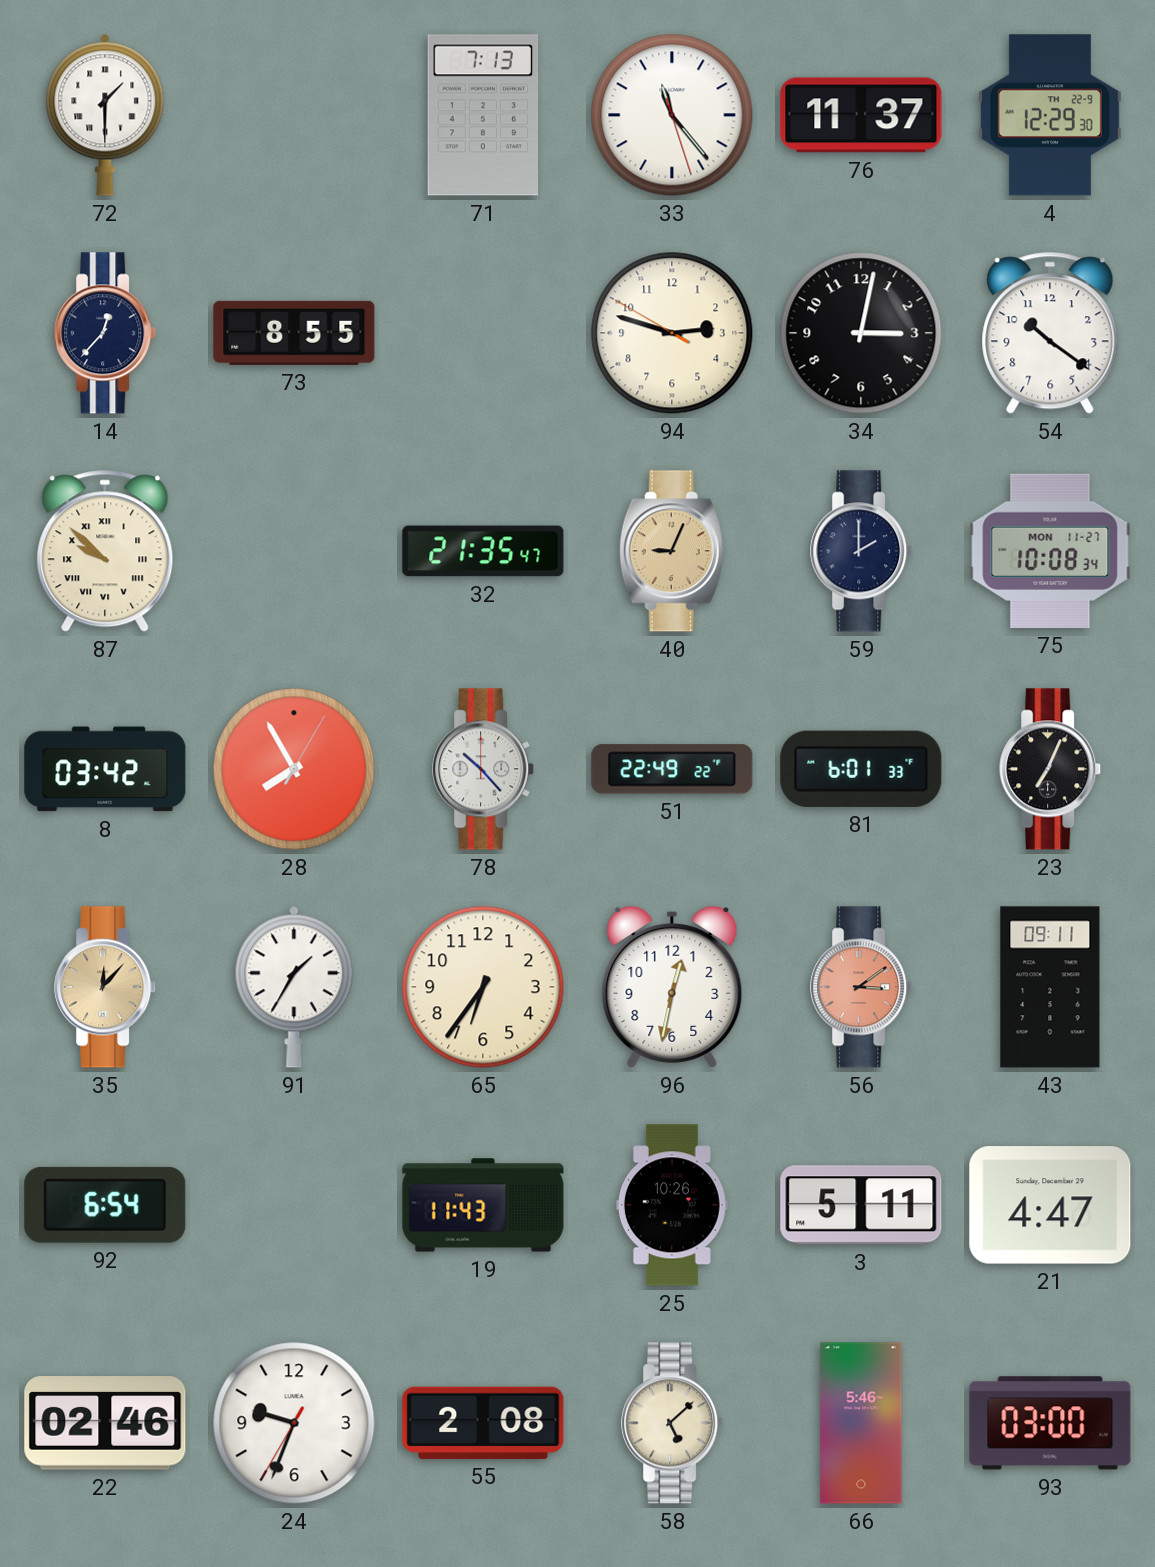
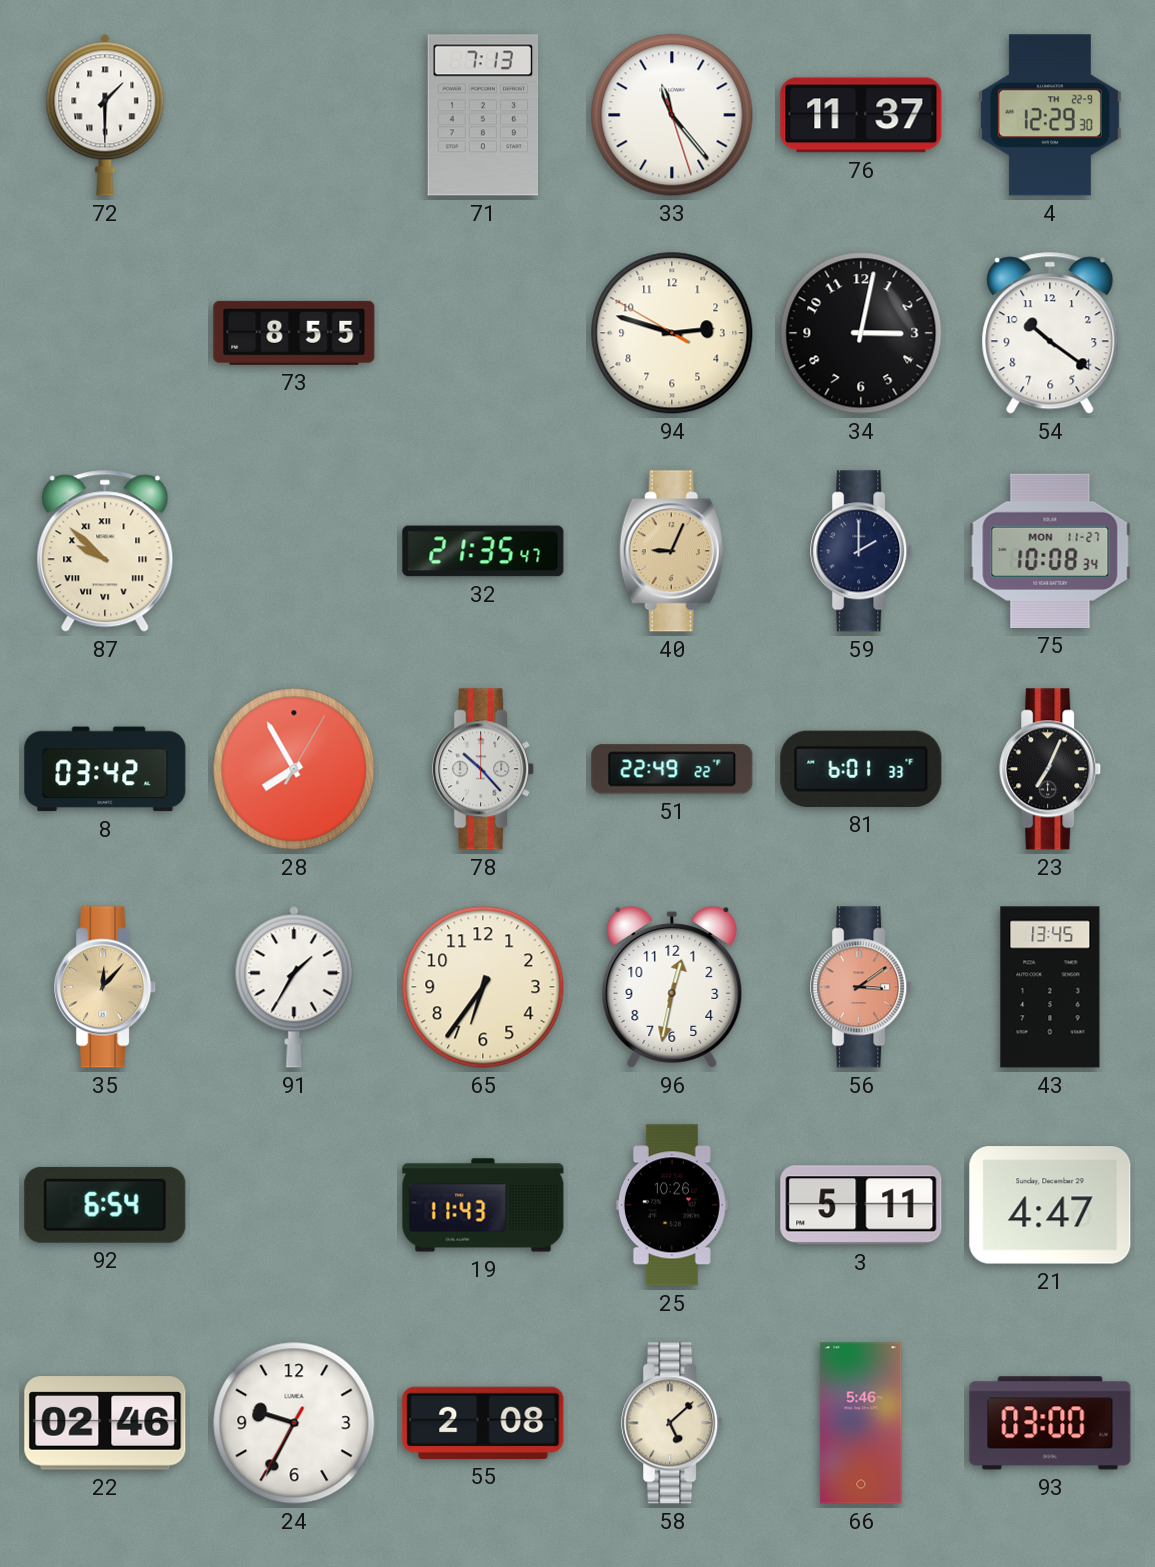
14: 12:37 -> none (106, 333)
43: 09:11 -> 13:45 (1050, 987)
24: 9:33 -> 9:34 (294, 1423)
